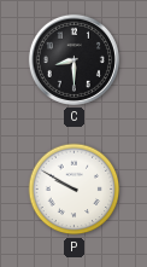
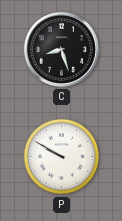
C: 8:30 -> 8:27 (61, 49)
